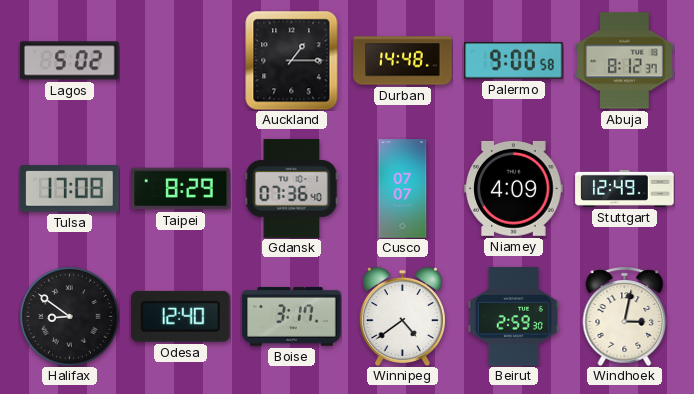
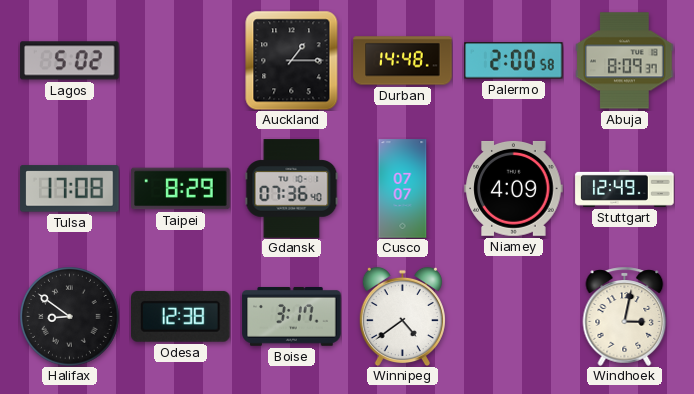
Palermo: 9:00 -> 2:00 (514, 61)
Abuja: 8:12 -> 8:09 (625, 61)
Odesa: 12:40 -> 12:38 (181, 316)
Beirut: 2:59 -> none (513, 317)
